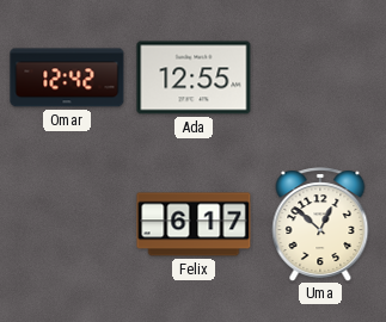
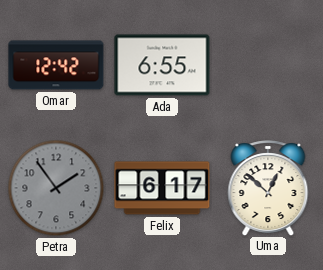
Ada: 12:55 -> 6:55 (162, 65)
Petra: none -> 1:54 (56, 188)
